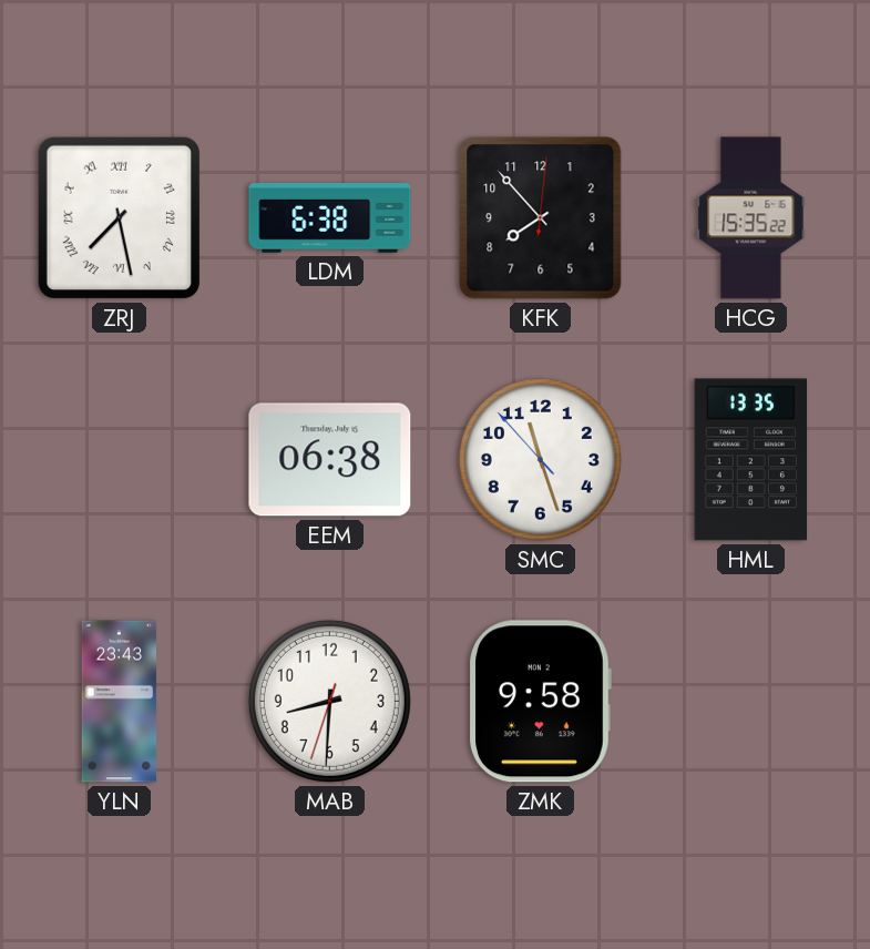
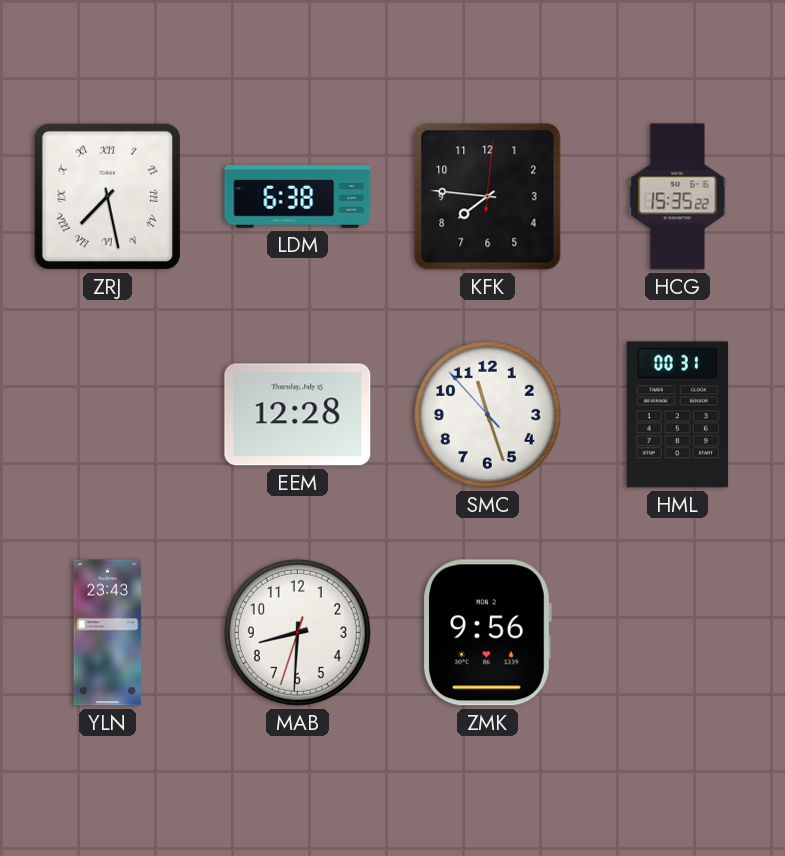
KFK: 7:53 -> 7:46 (488, 197)
EEM: 06:38 -> 12:28 (298, 415)
HML: 13:35 -> 00:31 (678, 415)
ZMK: 9:58 -> 9:56 (487, 633)
